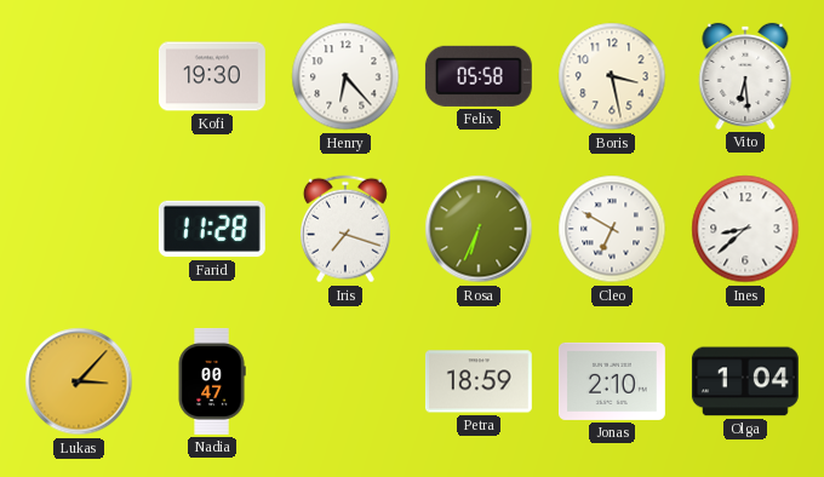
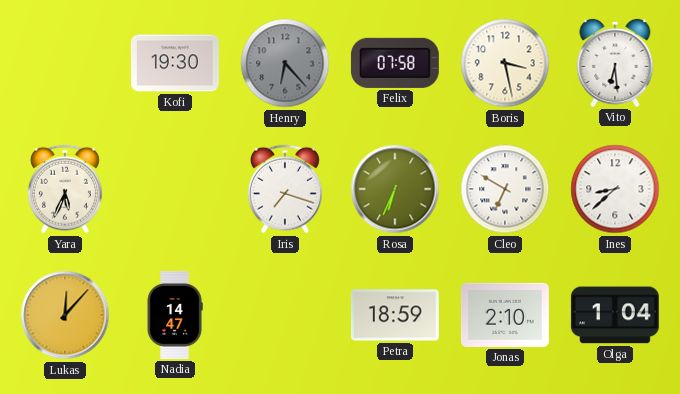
Henry dial: white -> grey (285, 63)
Felix: 05:58 -> 07:58 (395, 63)
Yara: none -> 5:34 (65, 189)
Farid: 11:28 -> none (212, 229)
Lukas: 3:07 -> 12:07 (65, 315)
Nadia: 00:47 -> 14:47 (175, 316)
